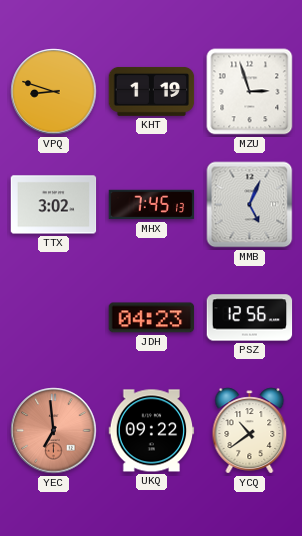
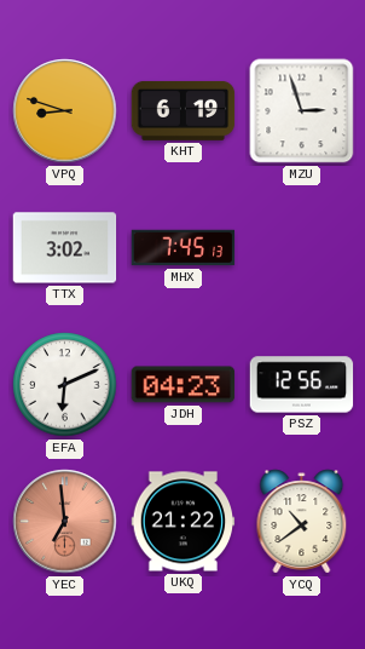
KHT: 1:19 -> 6:19 (184, 110)
MMB: 5:04 -> none (250, 205)
EFA: none -> 6:11 (65, 385)
UKQ: 09:22 -> 21:22 (184, 522)
